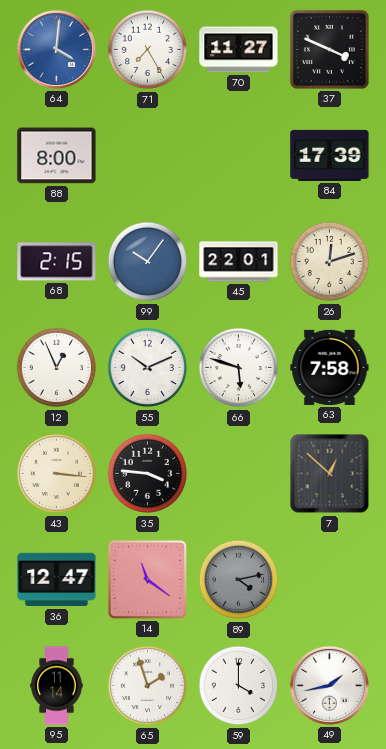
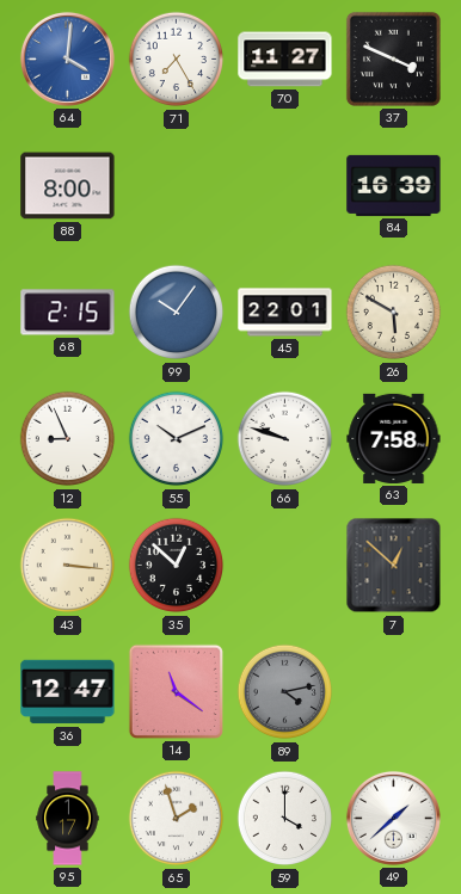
84: 17:39 -> 16:39 (394, 185)
26: 12:12 -> 5:50 (394, 313)
12: 12:56 -> 8:56 (68, 439)
66: 5:48 -> 9:48 (285, 439)
35: 3:46 -> 12:52 (177, 566)
95: 11:14 -> 1:17 (68, 819)
49: 1:43 -> 1:38 (393, 818)
